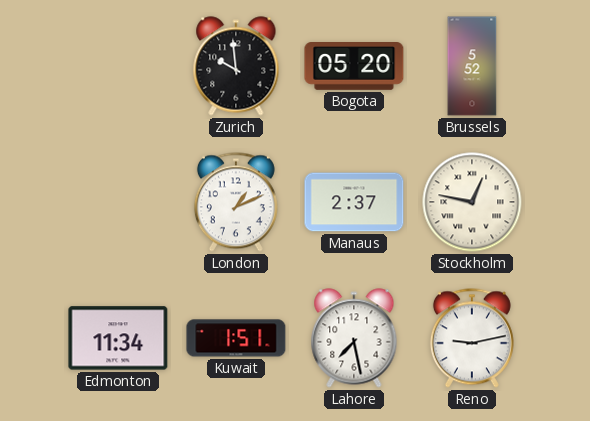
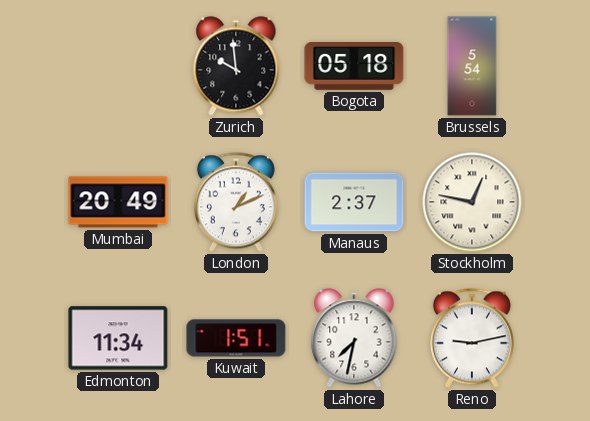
Bogota: 05:20 -> 05:18 (354, 67)
Brussels: 5:52 -> 5:54 (472, 66)
Mumbai: none -> 20:49 (118, 202)
Lahore: 7:28 -> 7:32 (354, 338)
